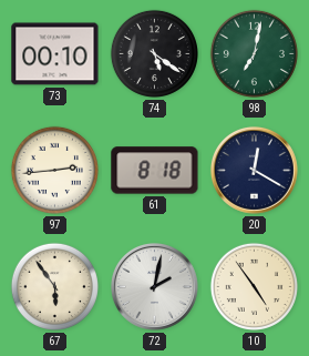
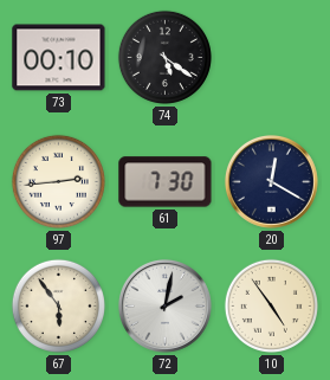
98: 7:02 -> none (254, 53)
61: 8:18 -> 7:30 (166, 182)
